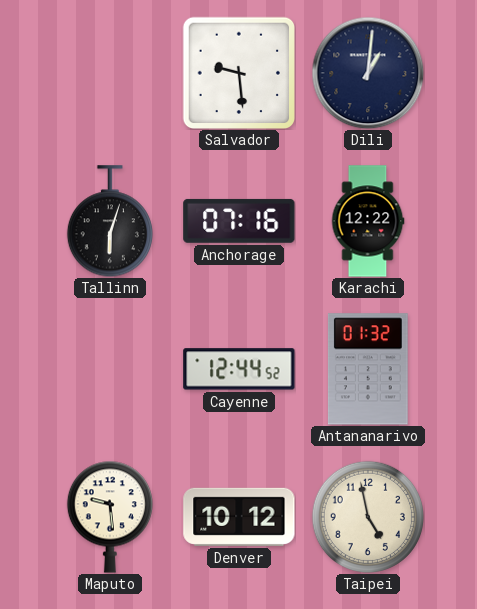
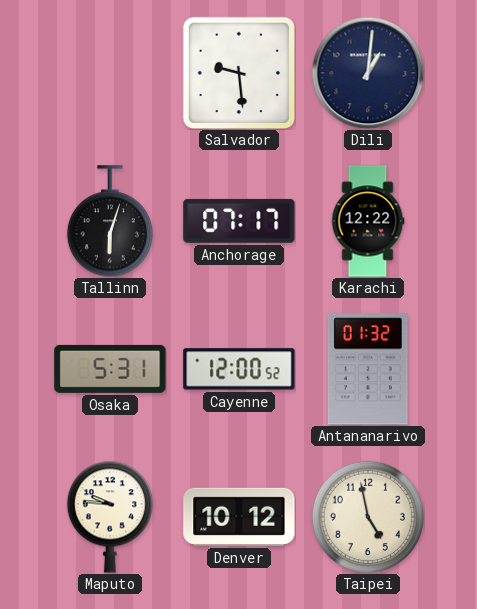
Anchorage: 07:16 -> 07:17 (239, 221)
Osaka: none -> 5:31 (110, 369)
Cayenne: 12:44 -> 12:00 (239, 369)
Maputo: 9:29 -> 9:46 (110, 517)
